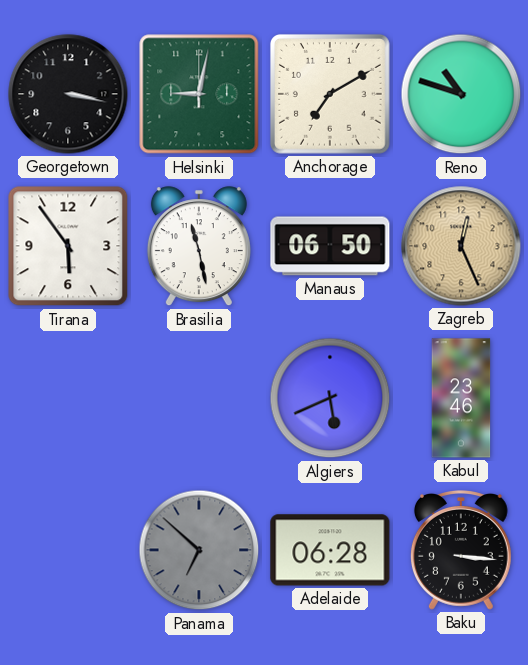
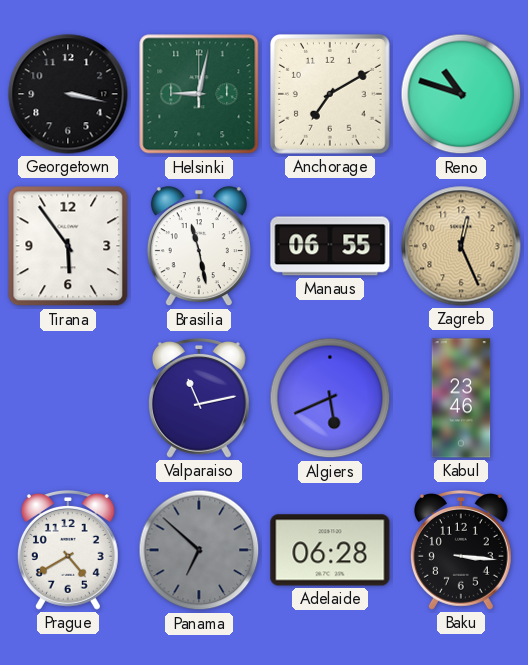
Manaus: 06:50 -> 06:55 (330, 246)
Valparaiso: none -> 11:13 (199, 399)
Prague: none -> 4:40 (68, 551)
